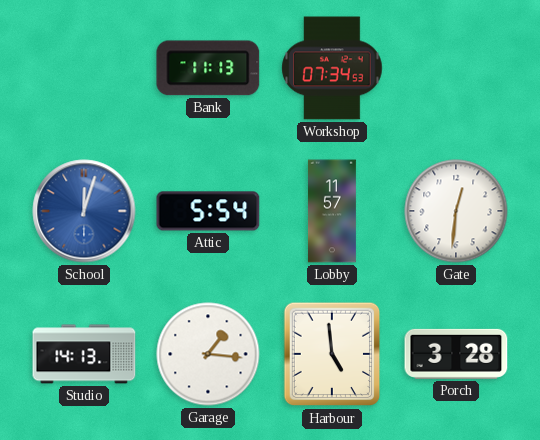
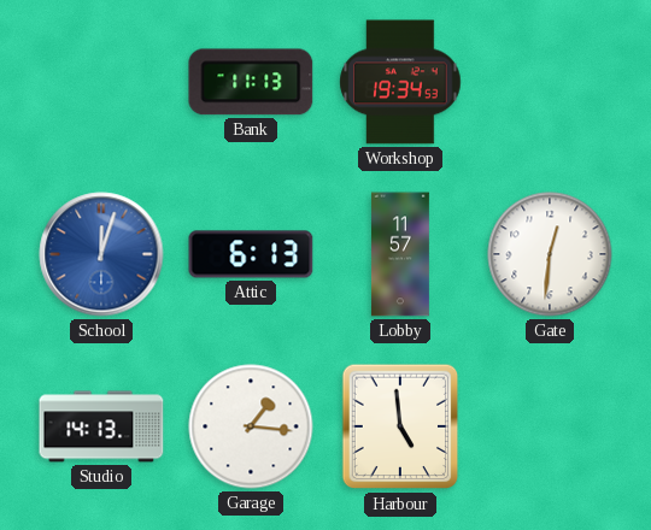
Workshop: 07:34 -> 19:34 (400, 82)
Attic: 5:54 -> 6:13 (251, 254)
Porch: 3:28 -> none (456, 354)
